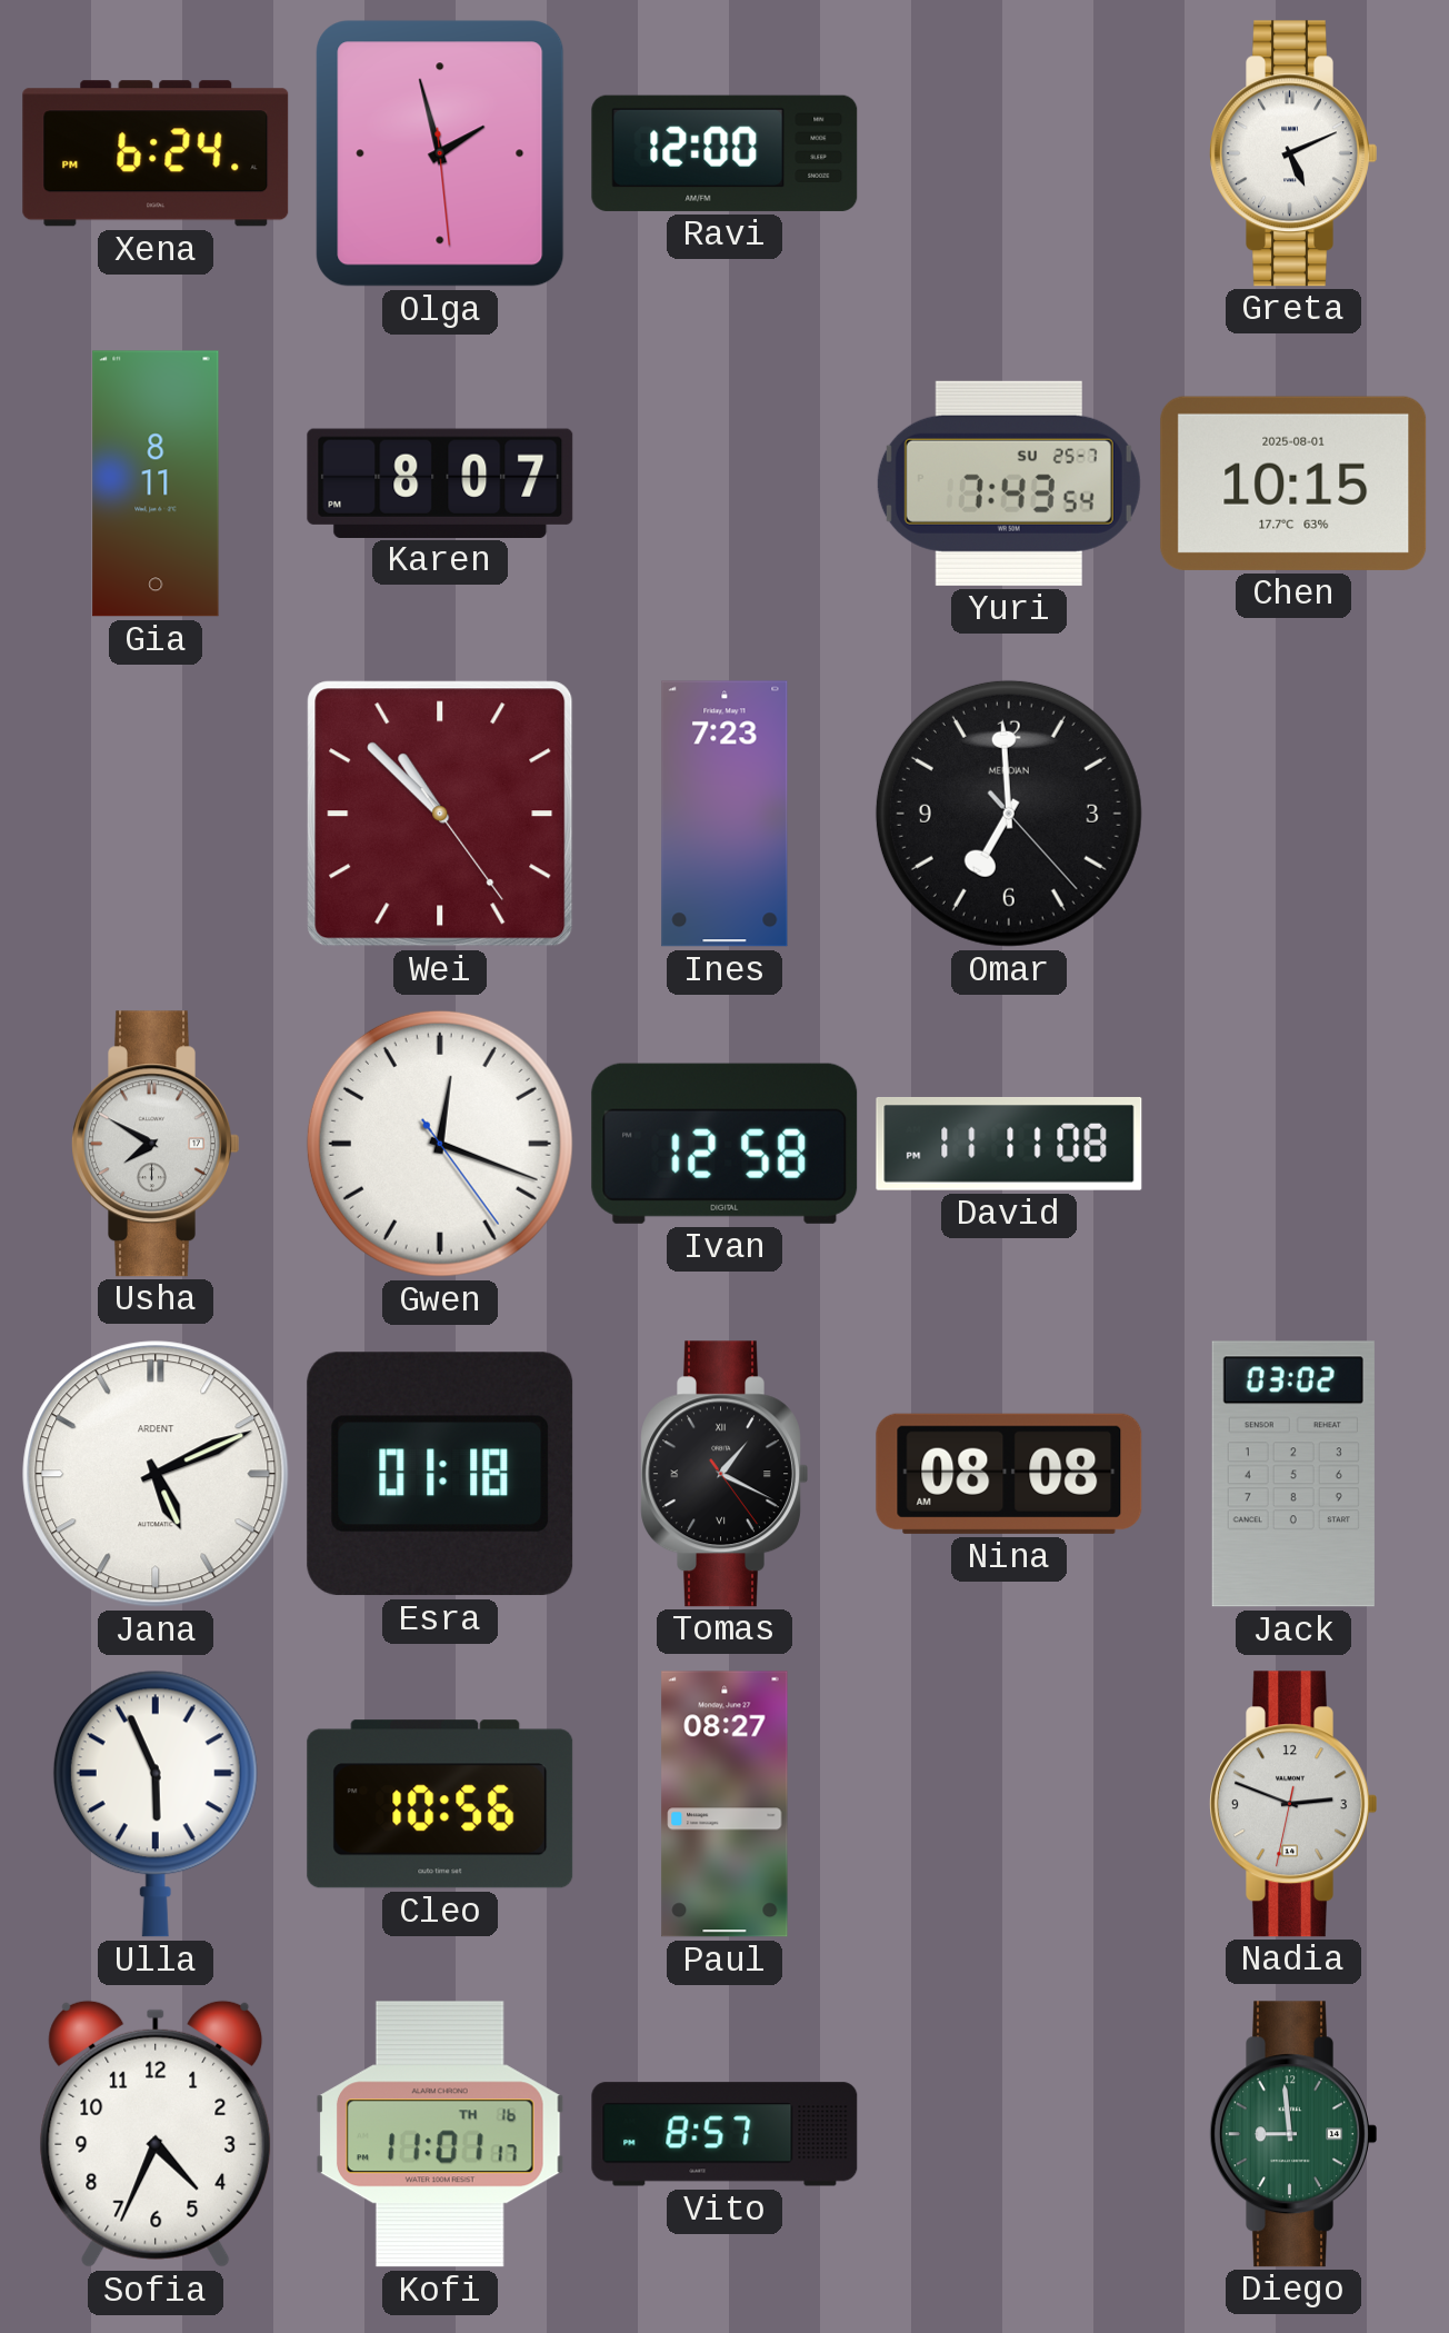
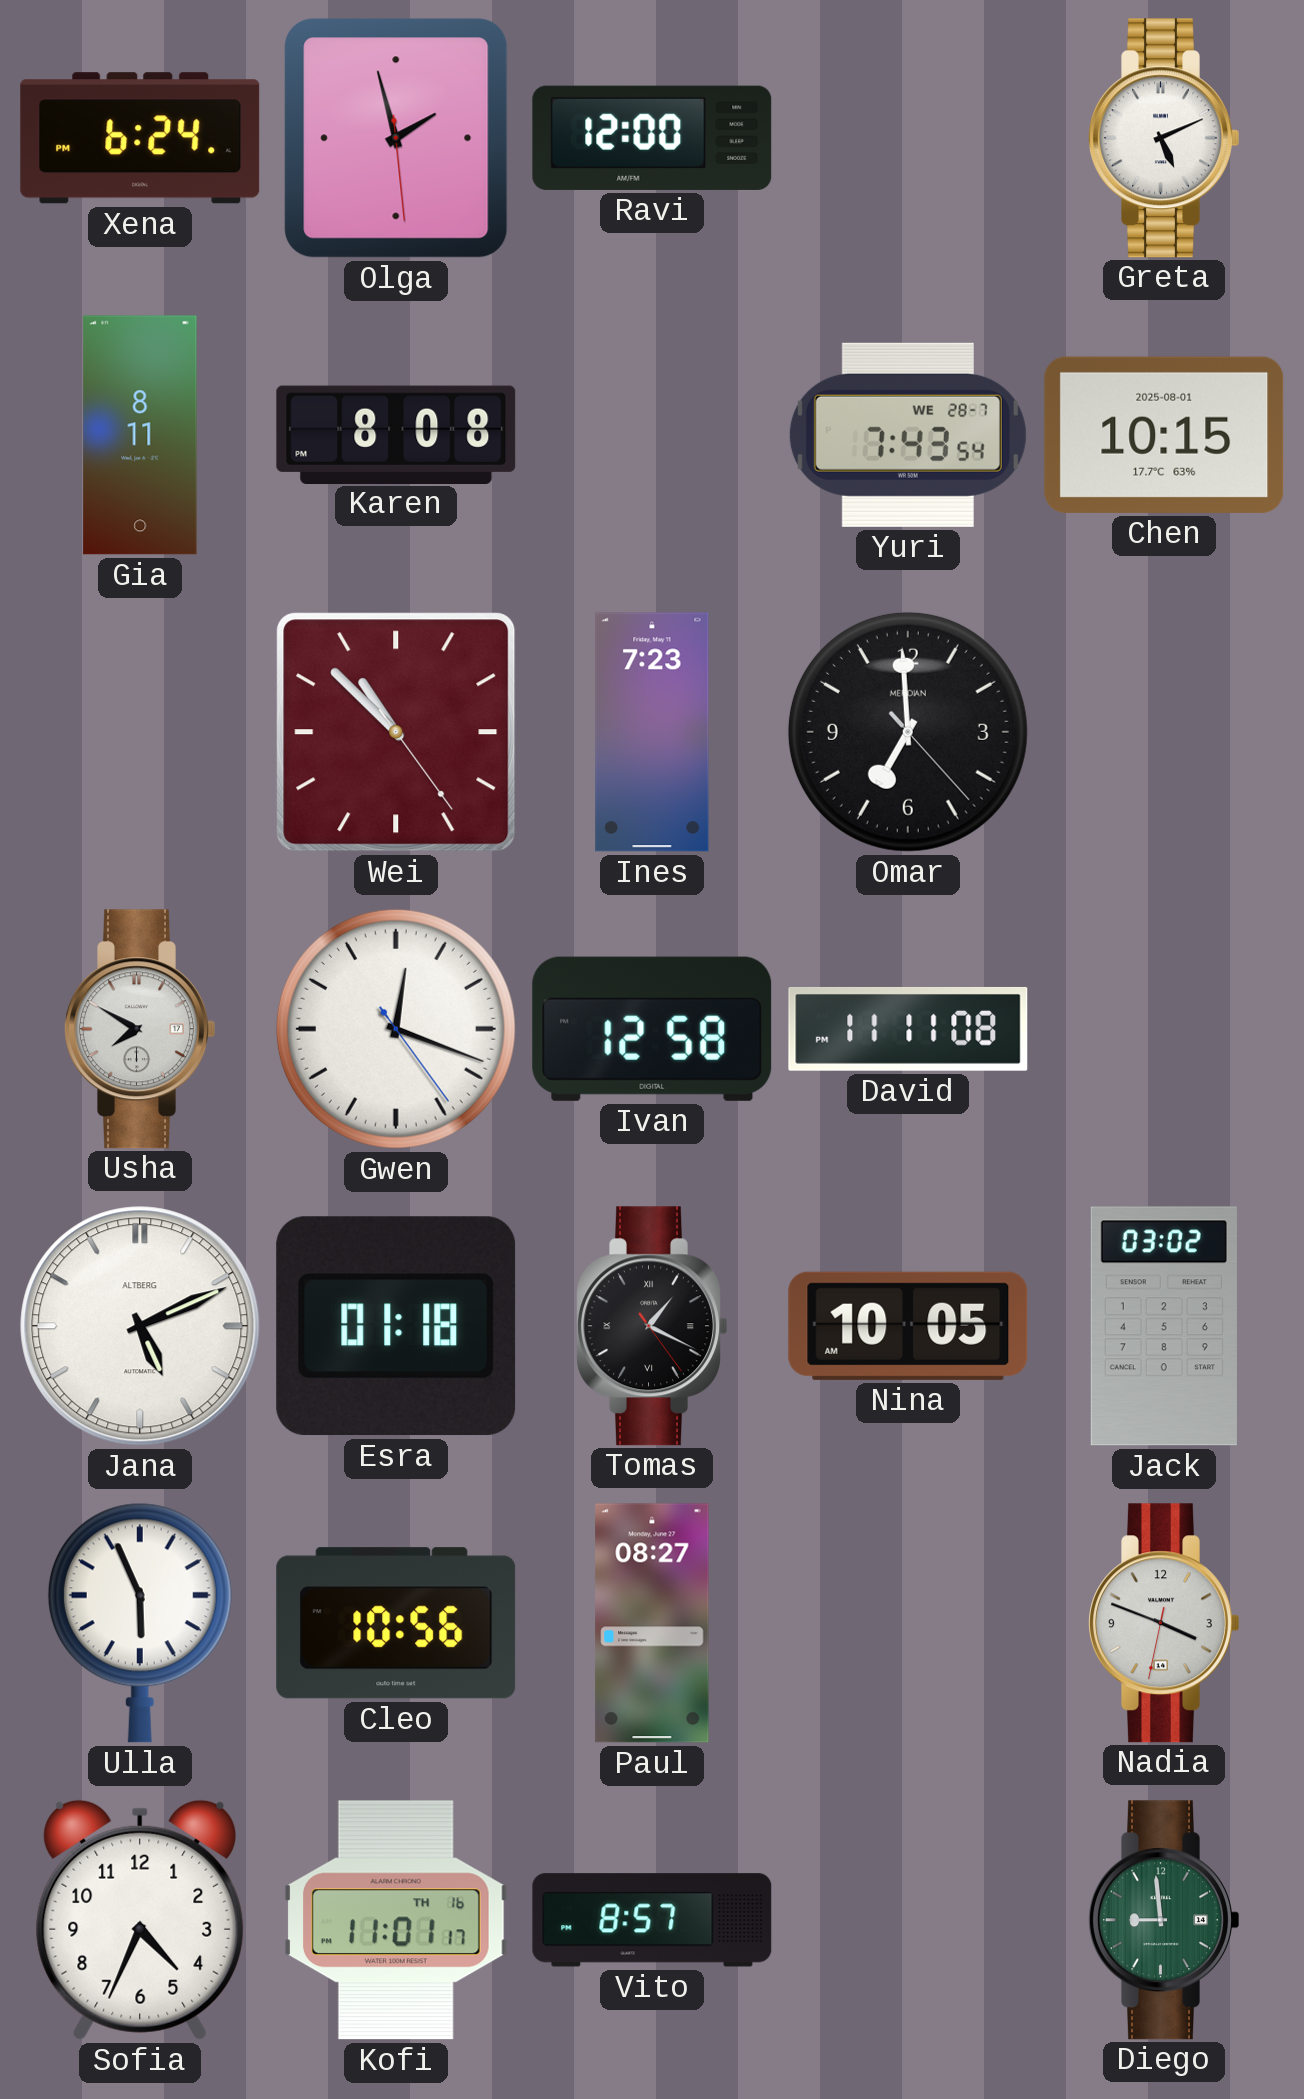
Karen: 8:07 -> 8:08 (396, 434)
Yuri date: SU 25-7 -> WE 28-7 (908, 435)
Jana brand: ARDENT -> ALTBERG (140, 1326)
Nina: 08:08 -> 10:05 (908, 1326)
Nadia: 2:48 -> 3:48 (1164, 1623)
